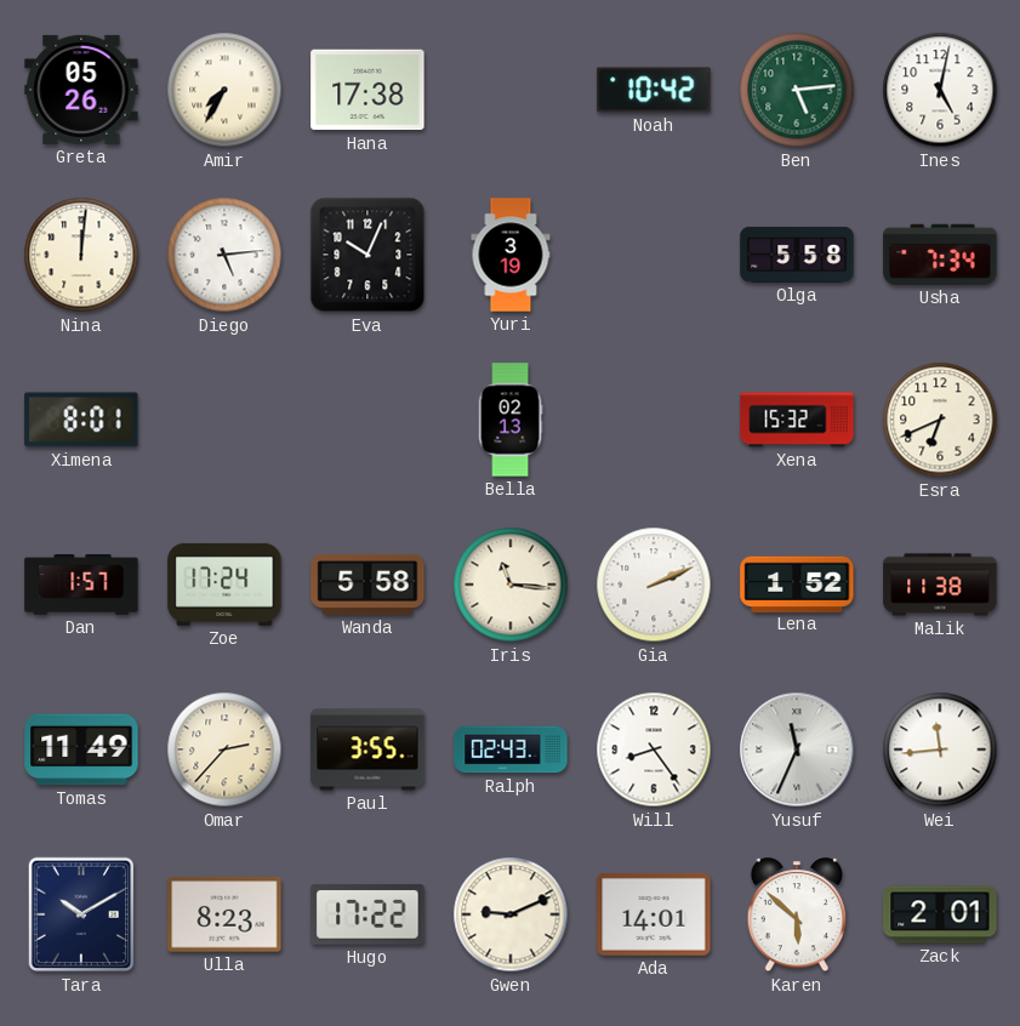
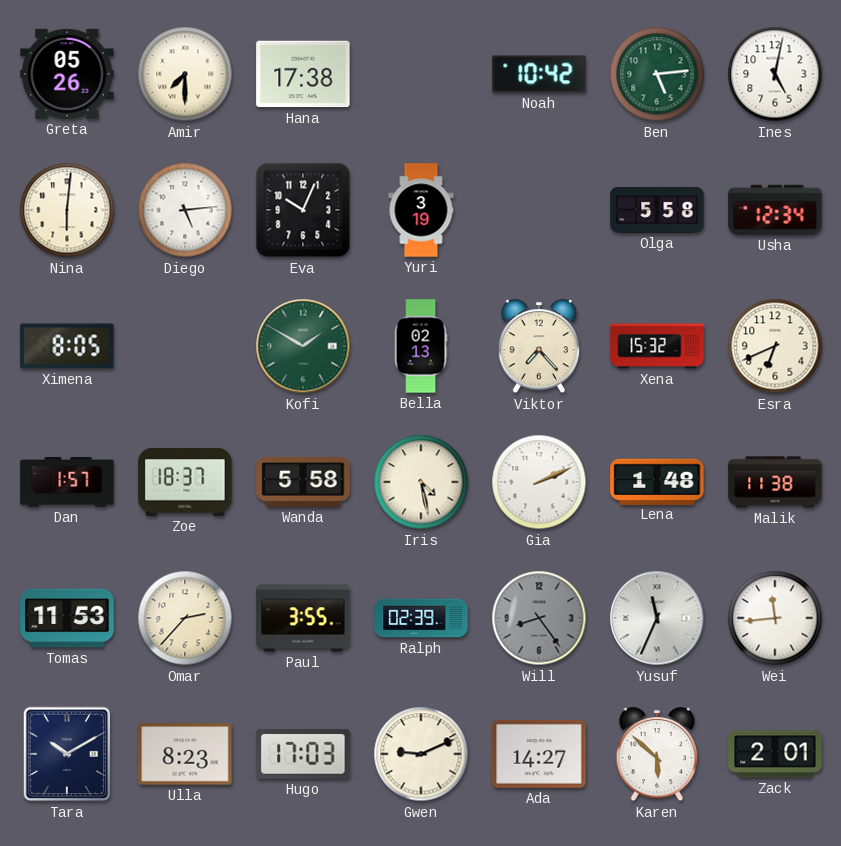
Amir: 7:35 -> 7:30 (185, 74)
Nina: 12:01 -> 6:01 (67, 210)
Usha: 7:34 -> 12:34 (775, 210)
Ximena: 8:01 -> 8:05 (67, 346)
Kofi: none -> 1:50 (303, 346)
Viktor: none -> 7:23 (539, 347)
Zoe: 17:24 -> 18:37 (185, 482)
Iris: 11:16 -> 4:28 (421, 482)
Lena: 1:52 -> 1:48 (657, 481)
Tomas: 11:49 -> 11:53 (67, 618)
Ralph: 02:43 -> 02:39 (421, 618)
Will dial: white -> grey (539, 618)
Hugo: 17:22 -> 17:03 (303, 754)
Ada: 14:01 -> 14:27 (539, 754)
